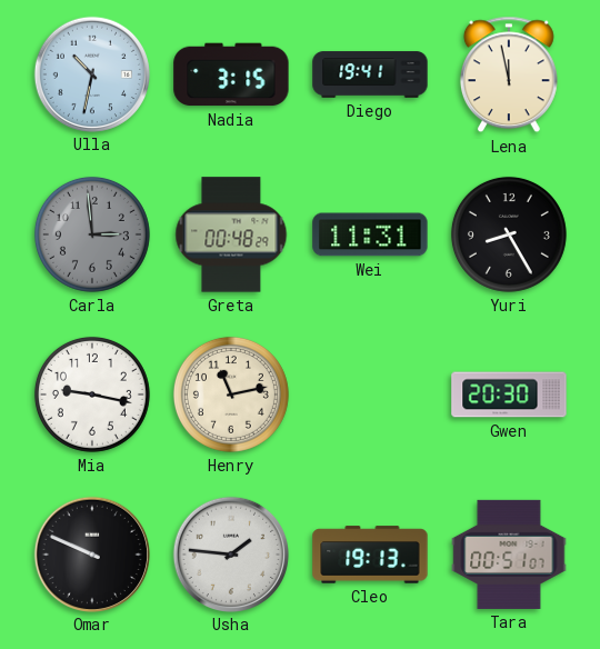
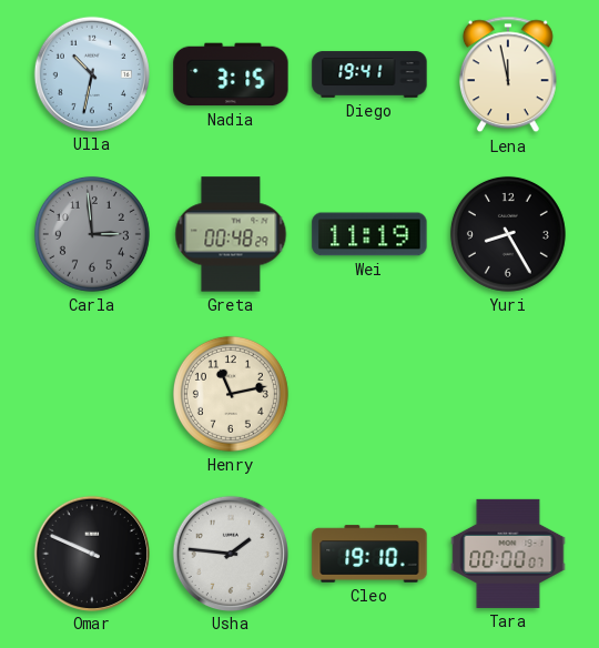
Wei: 11:31 -> 11:19 (369, 234)
Mia: 9:17 -> none (92, 395)
Gwen: 20:30 -> none (509, 395)
Cleo: 19:13 -> 19:10 (369, 554)
Tara: 00:51 -> 00:00 (508, 554)
